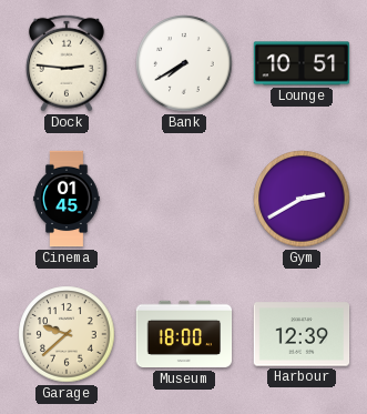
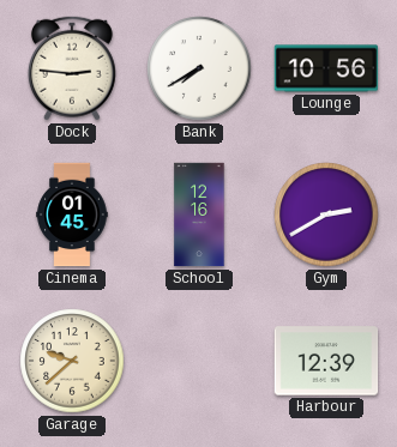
Lounge: 10:51 -> 10:56 (326, 68)
School: none -> 12:16 (199, 215)
Museum: 18:00 -> none (184, 334)
